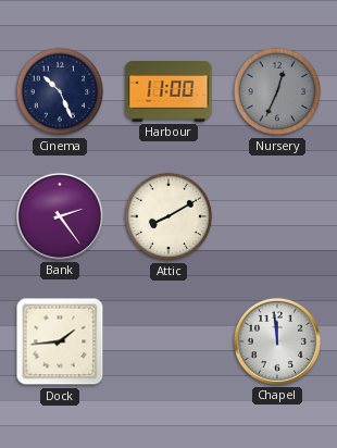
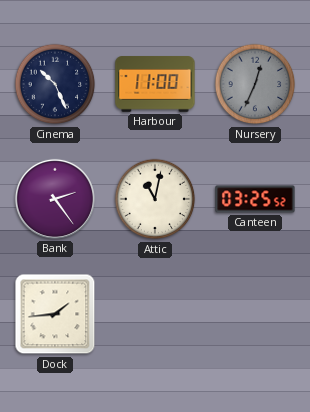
Attic: 8:10 -> 11:02 (155, 199)
Canteen: none -> 03:25 (255, 199)
Chapel: 11:59 -> none (277, 341)
